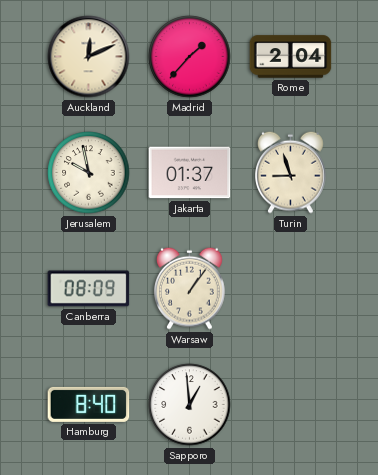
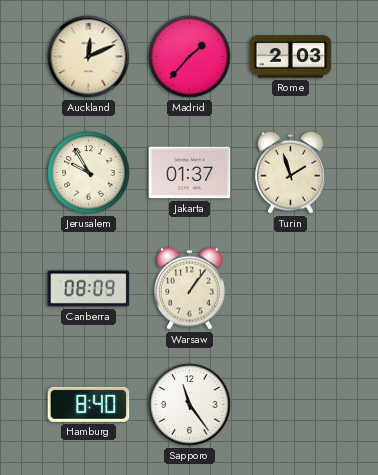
Rome: 2:04 -> 2:03 (291, 57)
Jerusalem: 9:58 -> 9:55 (89, 173)
Turin: 8:57 -> 1:57 (291, 172)
Sapporo: 12:59 -> 11:24 (190, 405)
